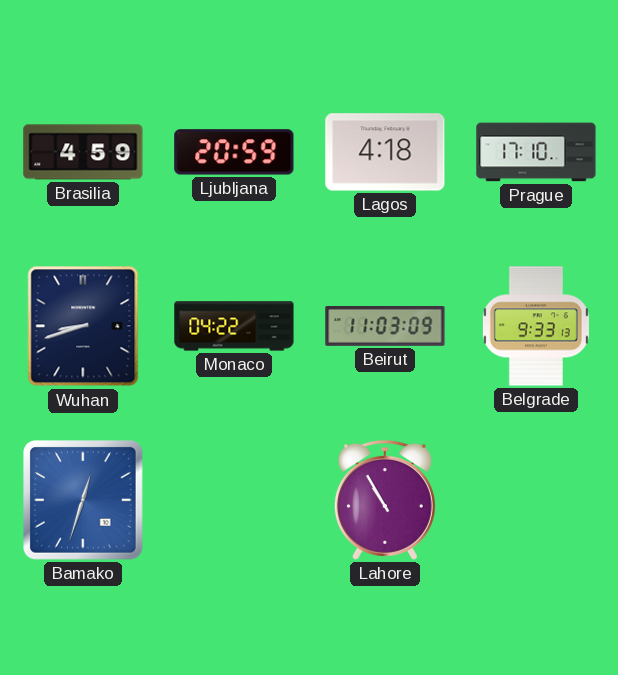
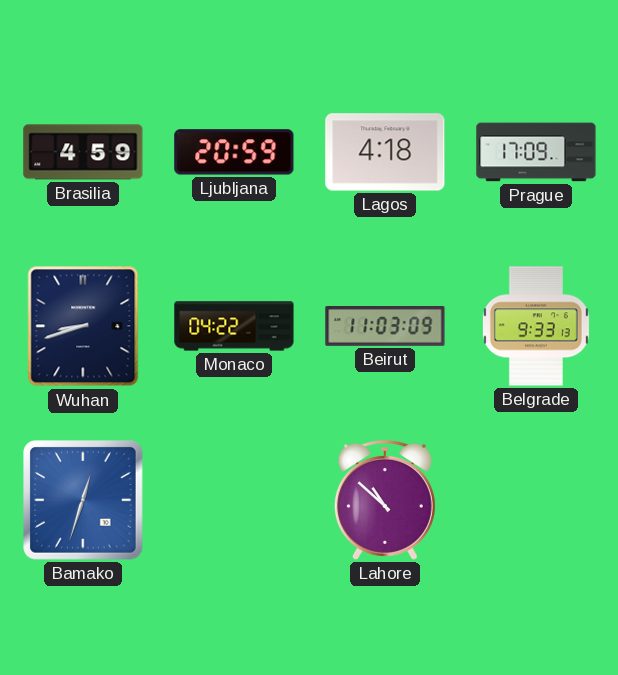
Prague: 17:10 -> 17:09 (536, 152)
Lahore: 10:55 -> 10:52 (385, 500)
